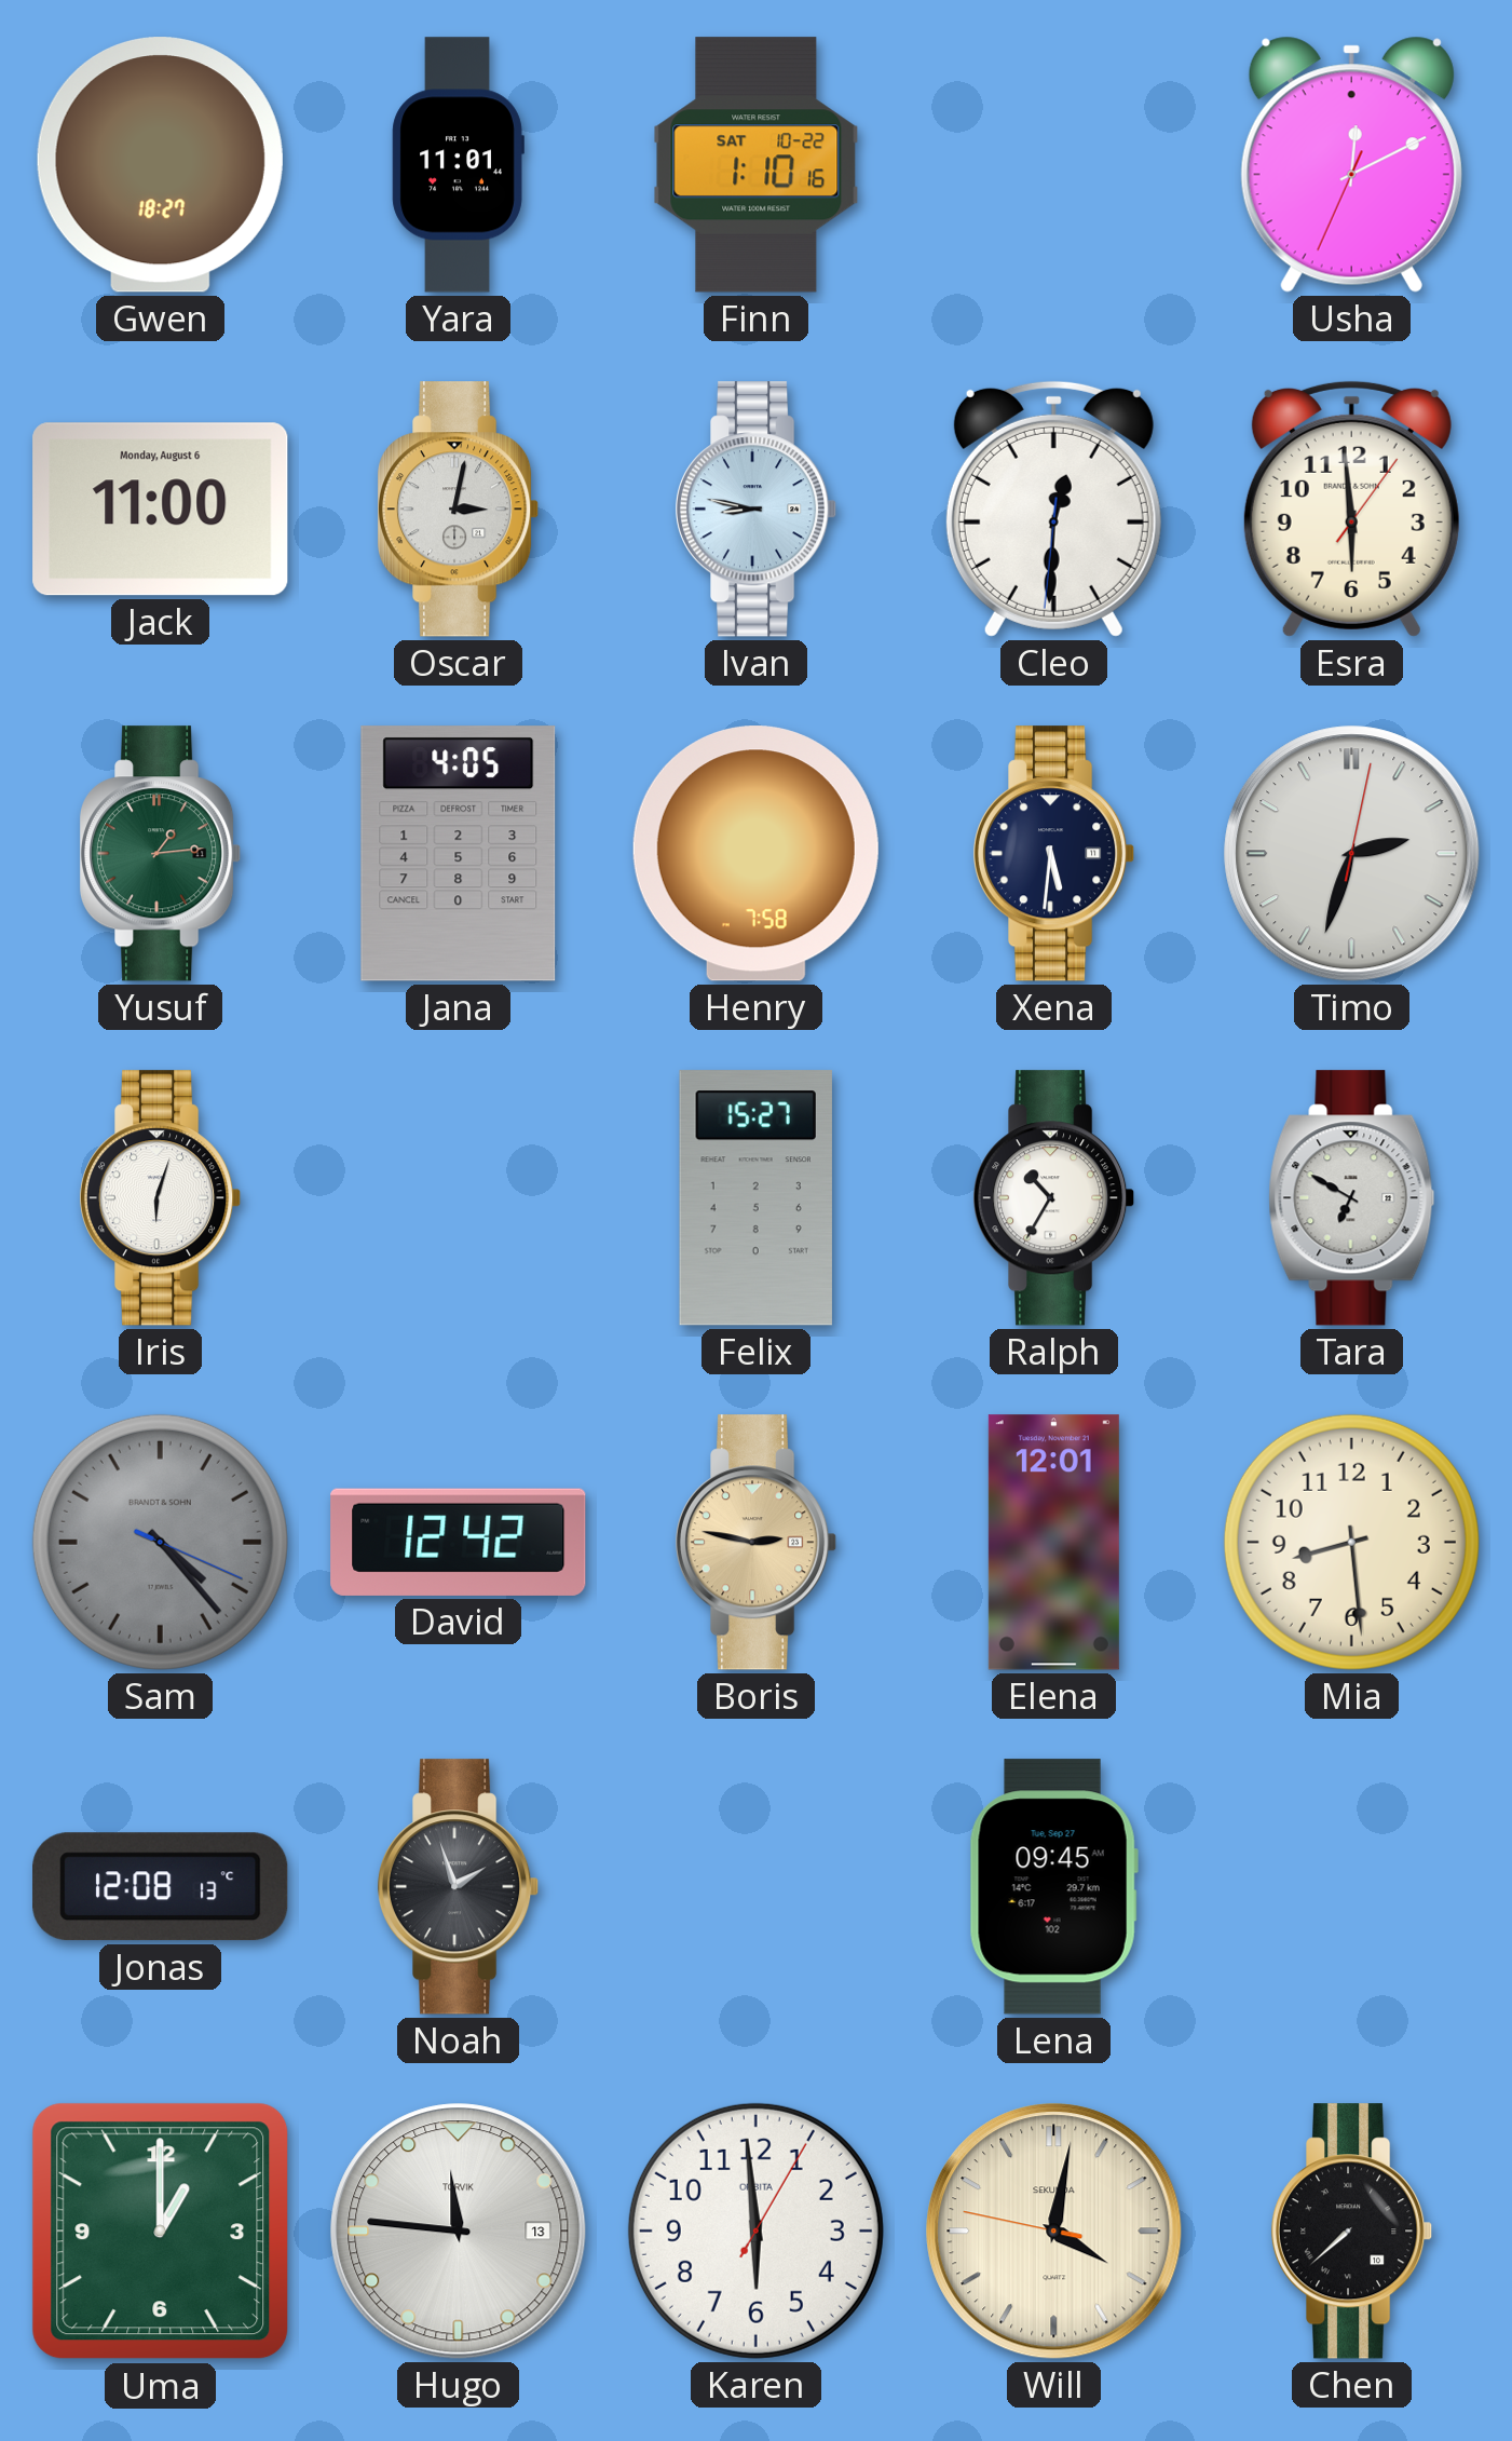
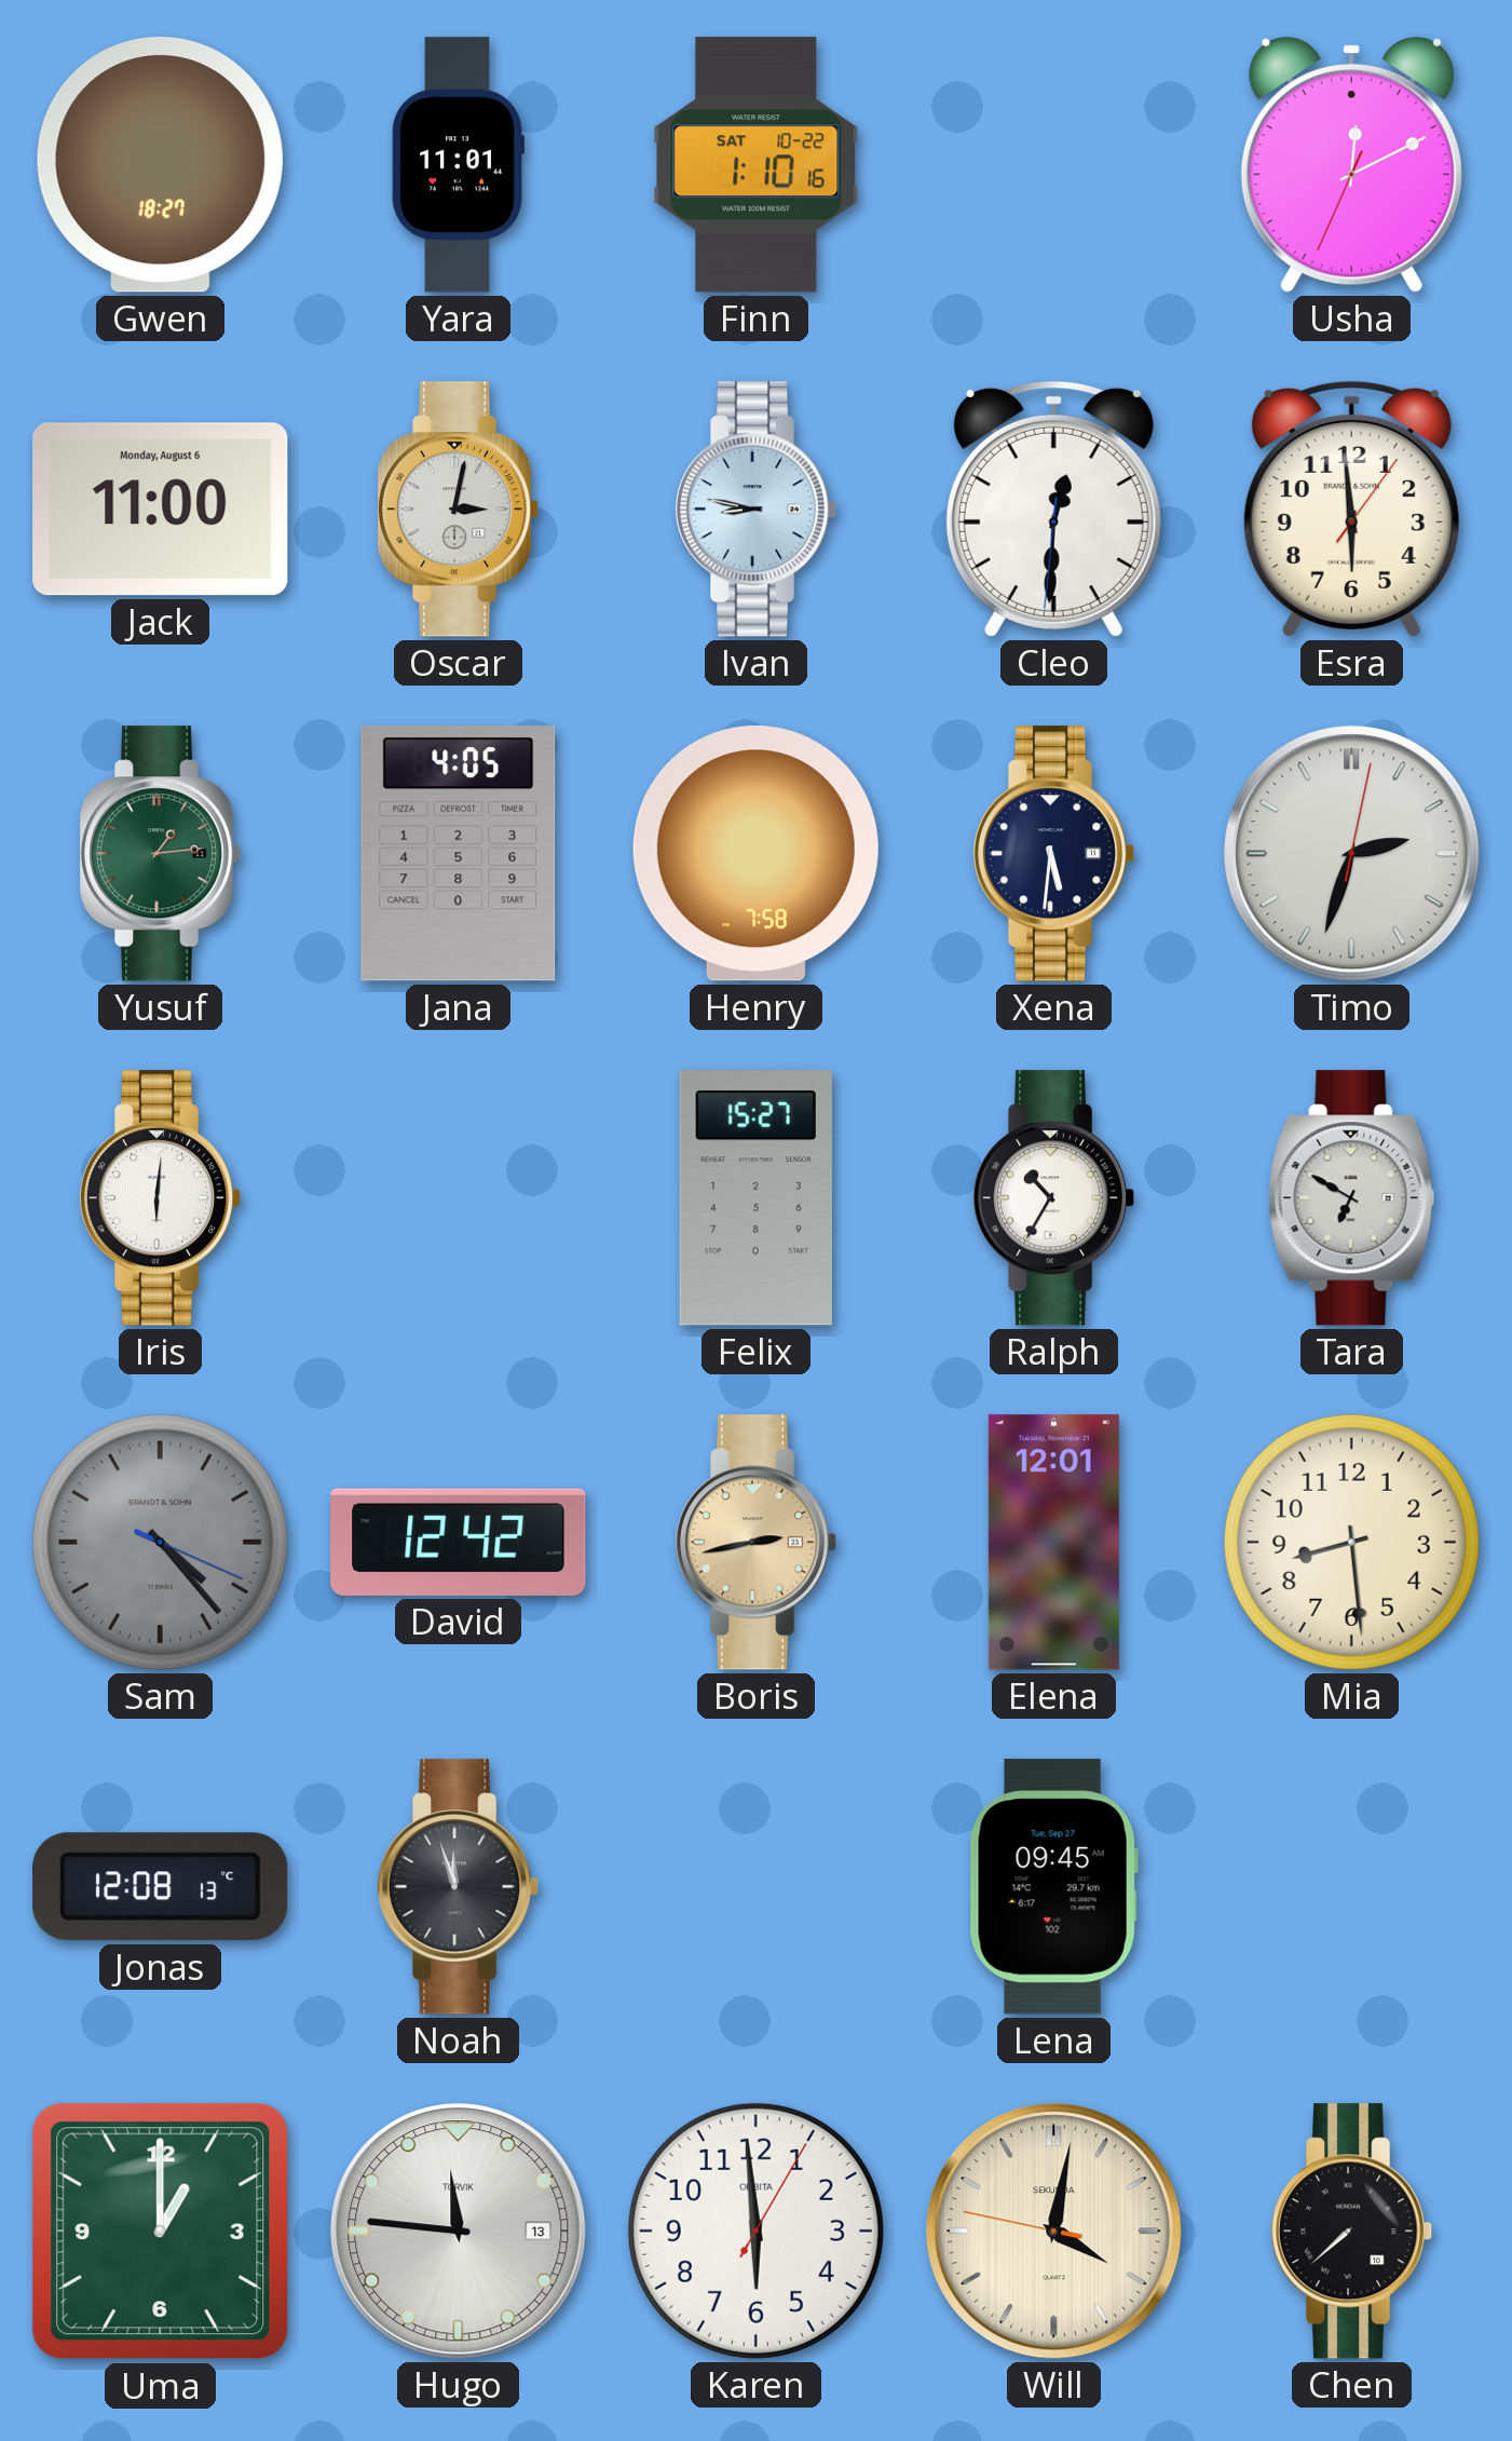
Iris: 6:03 -> 6:01 (161, 1198)
Boris: 2:47 -> 2:43 (757, 1543)
Noah: 1:57 -> 11:57 (459, 1887)
